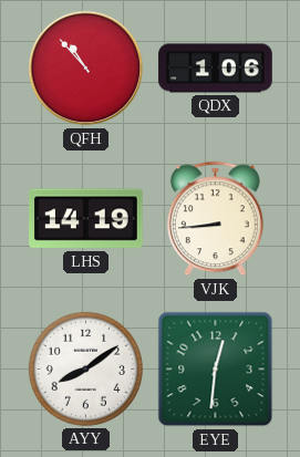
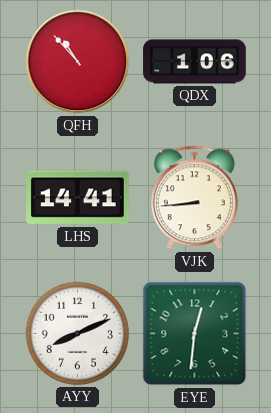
LHS: 14:19 -> 14:41 (78, 198)
AYY: 8:09 -> 8:11 (77, 333)
